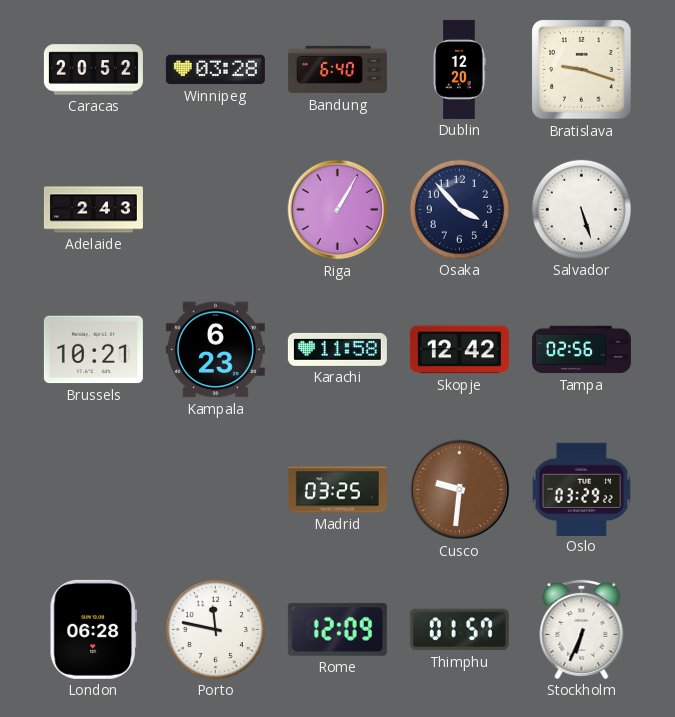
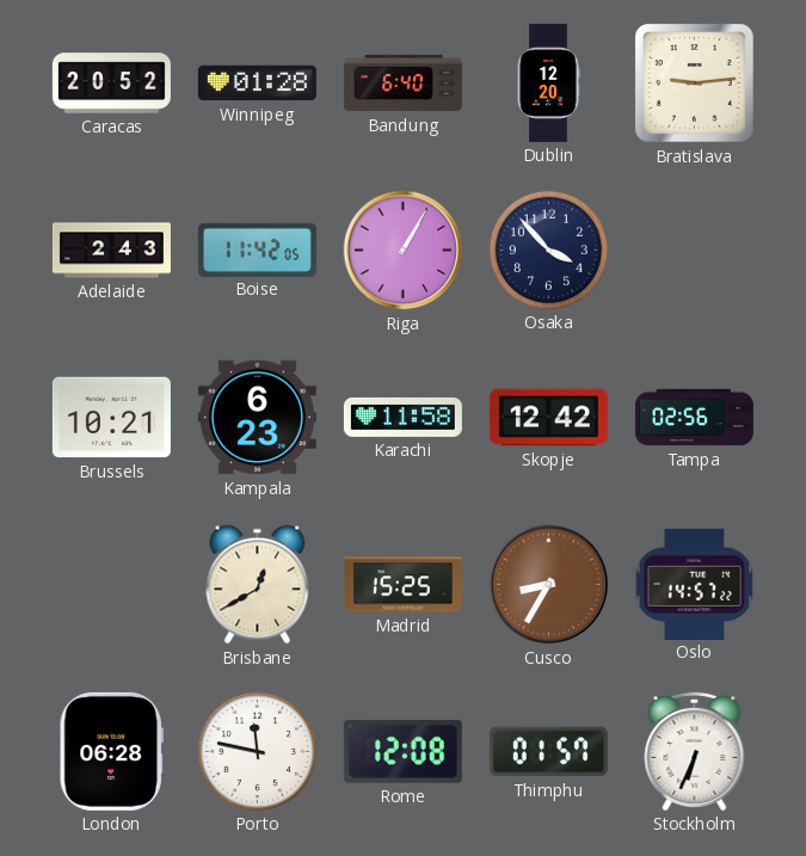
Winnipeg: 03:28 -> 01:28 (257, 84)
Bratislava: 9:18 -> 9:14 (695, 84)
Boise: none -> 11:42 (257, 250)
Salvador: 5:27 -> none (581, 209)
Brisbane: none -> 12:40 (258, 585)
Madrid: 03:25 -> 15:25 (402, 585)
Cusco: 9:31 -> 8:35 (549, 585)
Oslo: 03:29 -> 14:57 (695, 584)
Rome: 12:09 -> 12:08 (402, 751)
